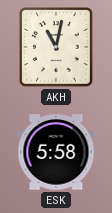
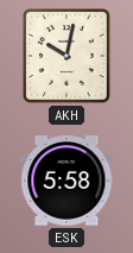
AKH: 11:02 -> 10:02 (68, 56)
